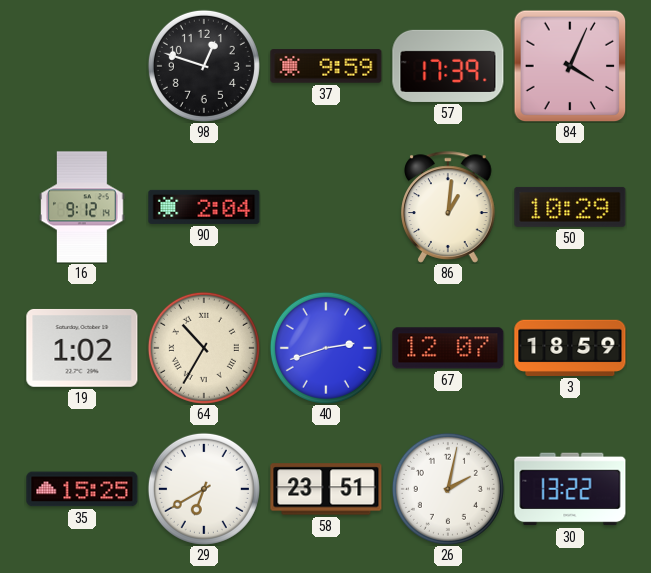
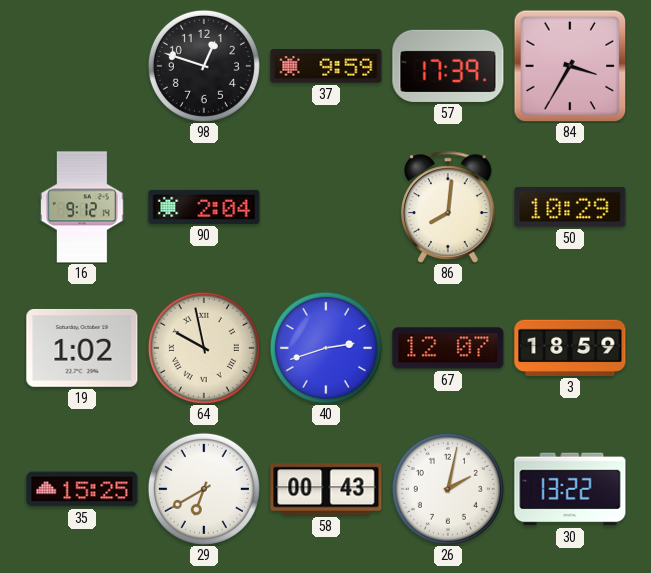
84: 4:04 -> 3:35 (570, 66)
86: 1:01 -> 8:01 (448, 207)
64: 10:35 -> 9:58 (204, 348)
58: 23:51 -> 00:43 (326, 489)
